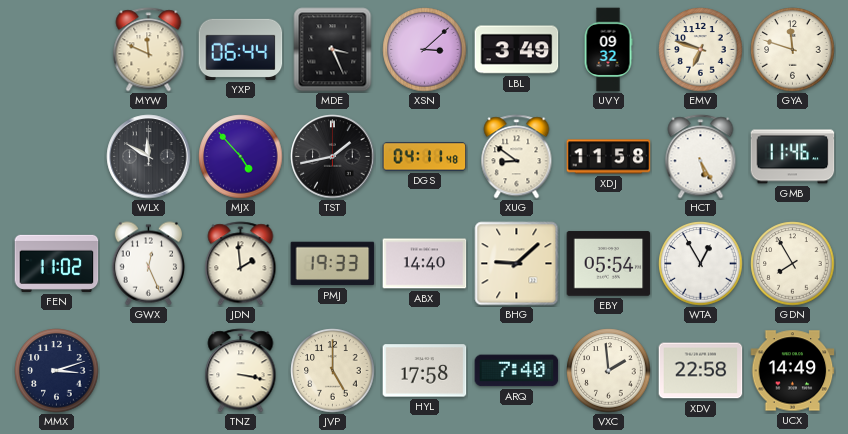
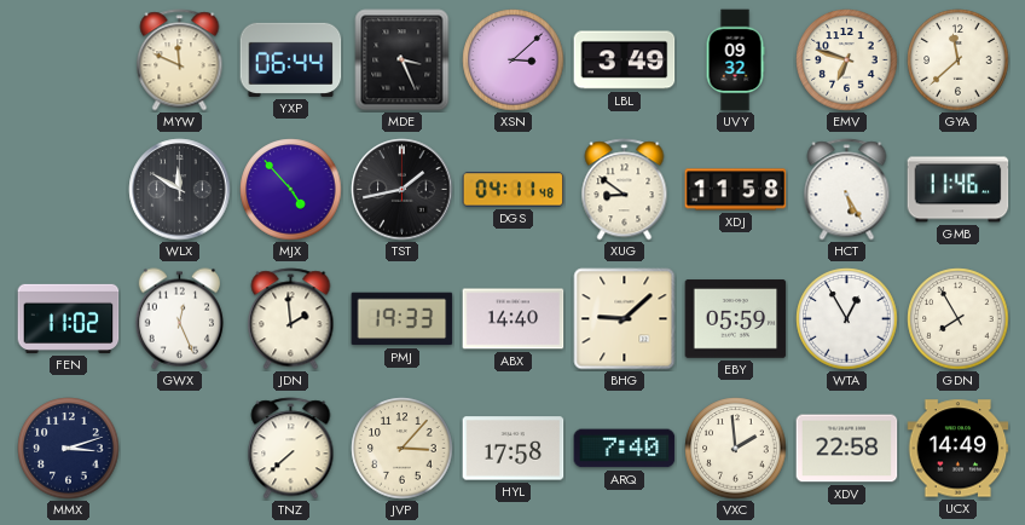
GYA: 11:48 -> 11:38 (959, 60)
EBY: 05:54 -> 05:59 (736, 319)
TNZ: 3:17 -> 7:38 (291, 449)
JVP: 5:00 -> 3:07 (403, 449)
